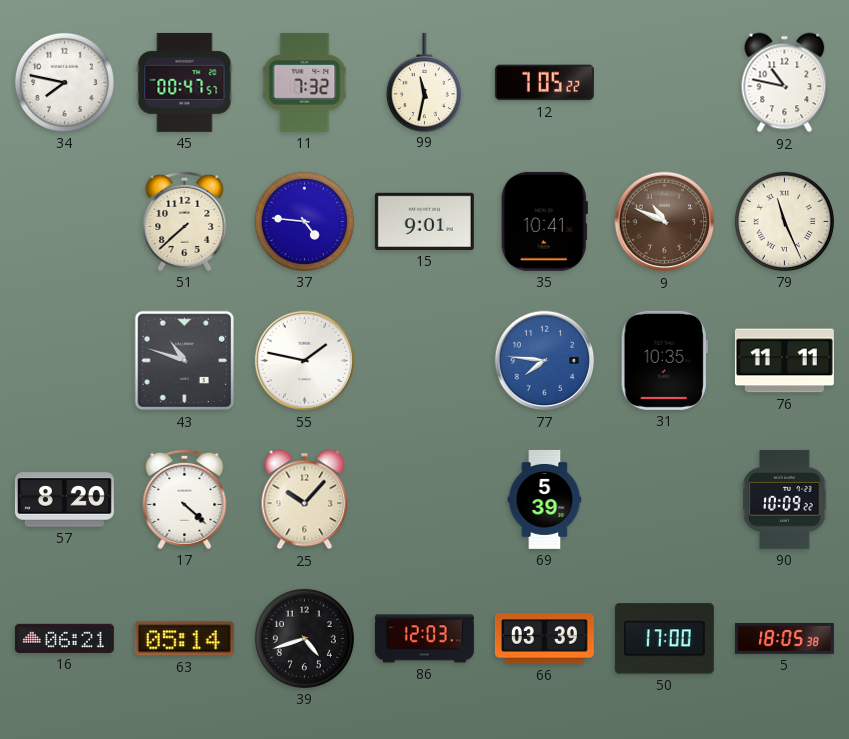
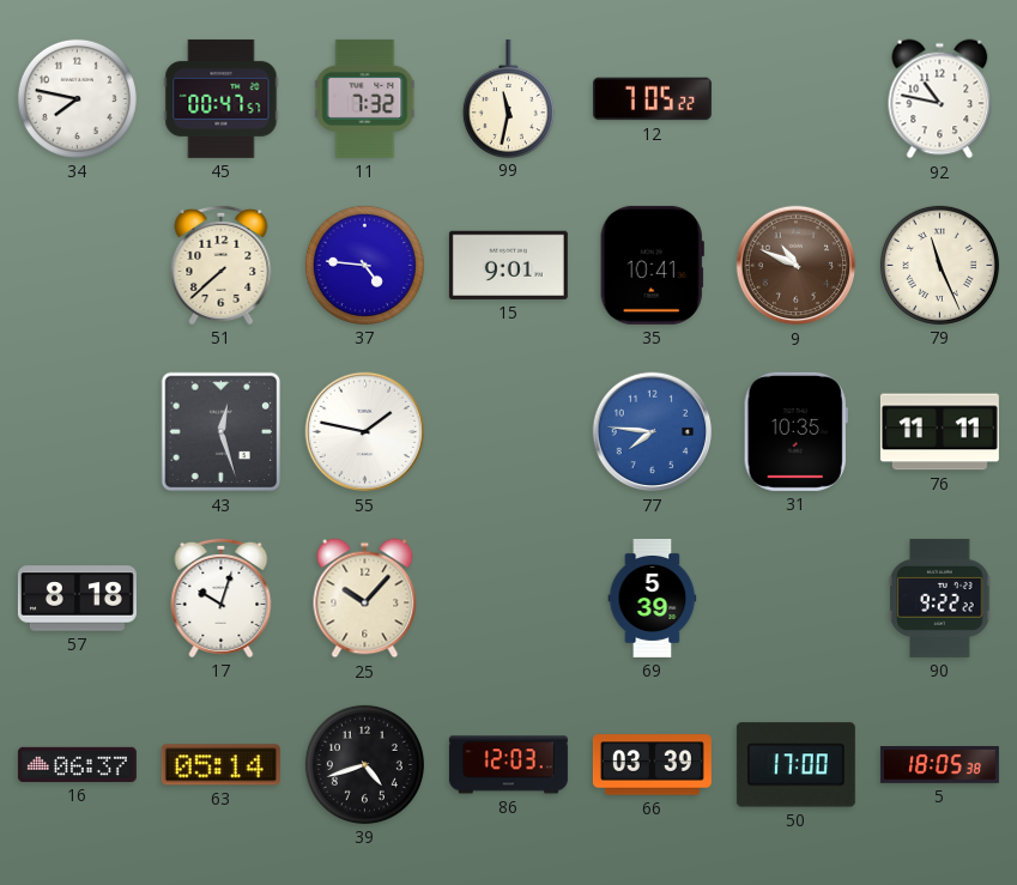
43: 10:48 -> 12:27 (222, 432)
57: 8:20 -> 8:18 (77, 599)
17: 4:22 -> 10:03 (222, 598)
90: 10:09 -> 9:22 (940, 598)
16: 06:21 -> 06:37 (77, 764)
